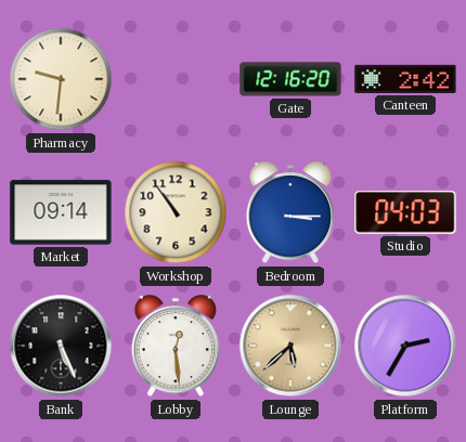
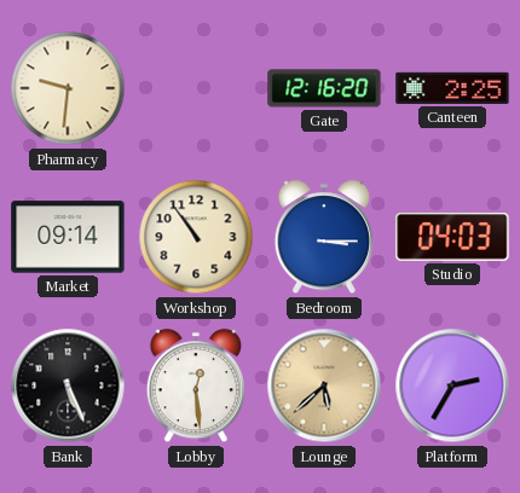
Canteen: 2:42 -> 2:25 (452, 88)
